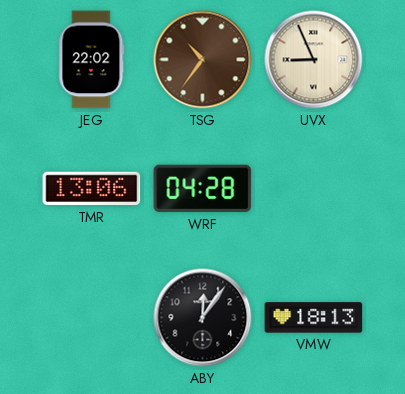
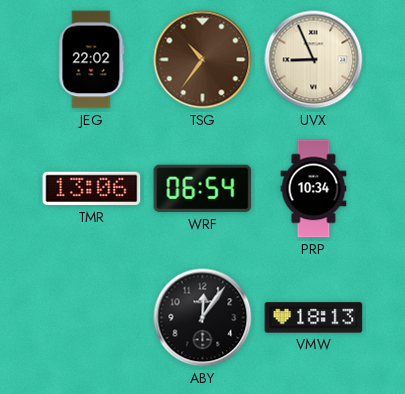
WRF: 04:28 -> 06:54 (203, 189)
PRP: none -> 10:34 (314, 189)
